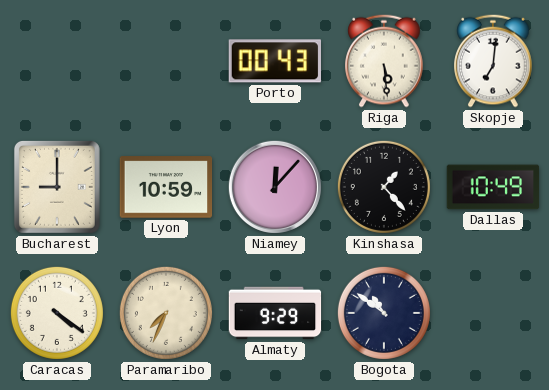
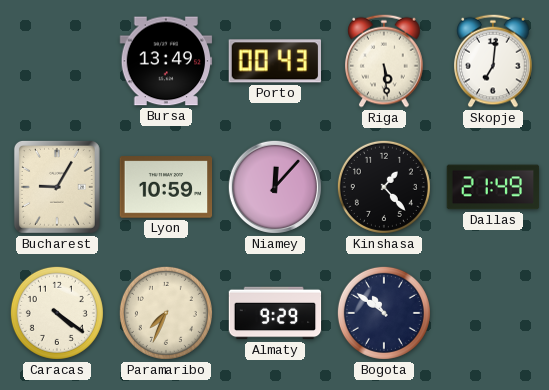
Bursa: none -> 13:49 (166, 61)
Bucharest: 9:00 -> 9:05 (57, 187)
Dallas: 10:49 -> 21:49 (493, 187)
